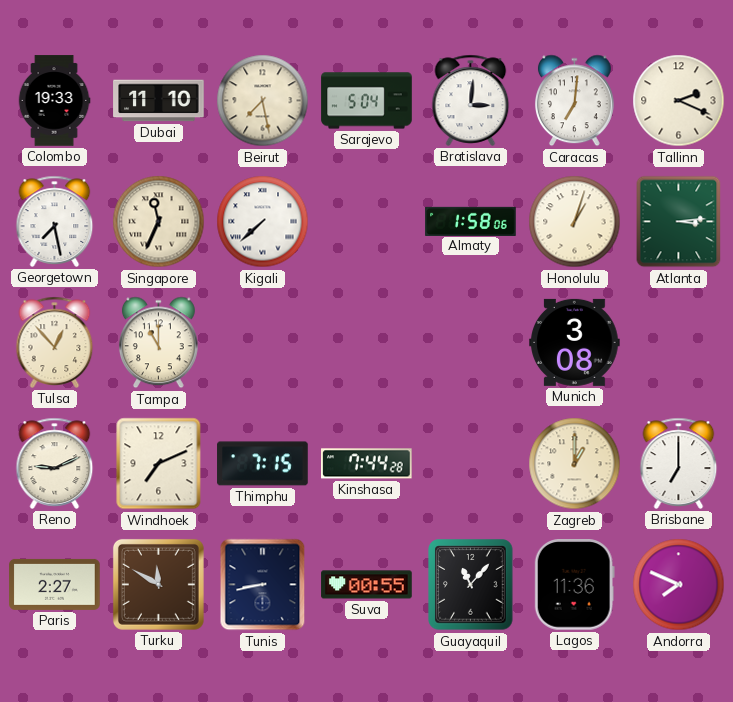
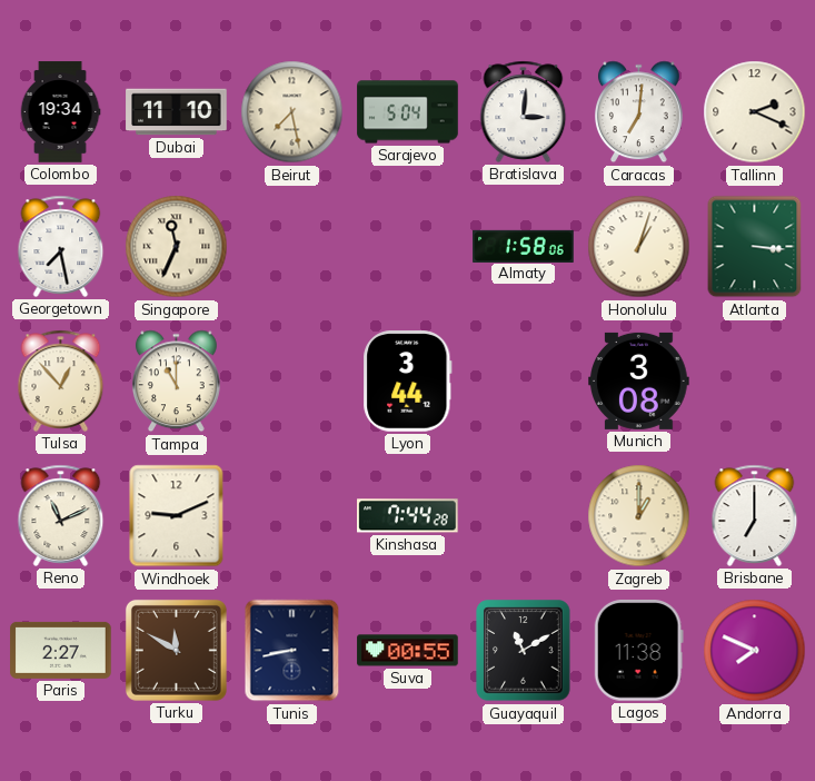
Colombo: 19:33 -> 19:34 (60, 112)
Kigali: 7:38 -> none (263, 222)
Atlanta: 3:14 -> 3:16 (755, 247)
Lyon: none -> 3:44 (408, 382)
Reno: 9:11 -> 11:11 (61, 515)
Windhoek: 7:11 -> 9:11 (177, 516)
Thimphu: 7:15 -> none (263, 464)
Guayaquil: 11:07 -> 11:10 (524, 651)
Lagos: 11:36 -> 11:38 (638, 651)
